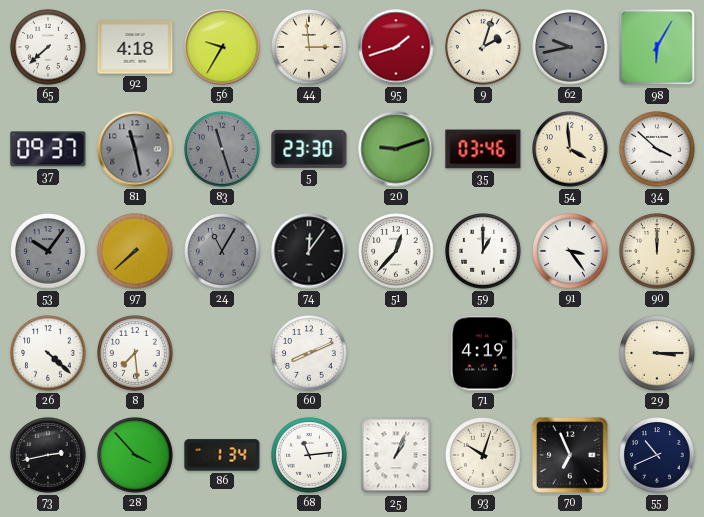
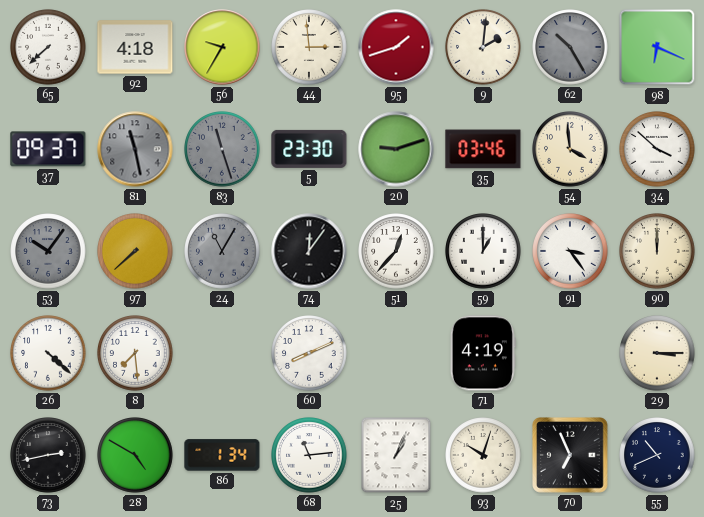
9: 2:03 -> 2:01 (483, 47)
62: 9:43 -> 10:25 (570, 47)
98: 6:05 -> 6:19 (657, 47)
28: 3:53 -> 4:50 (135, 455)
